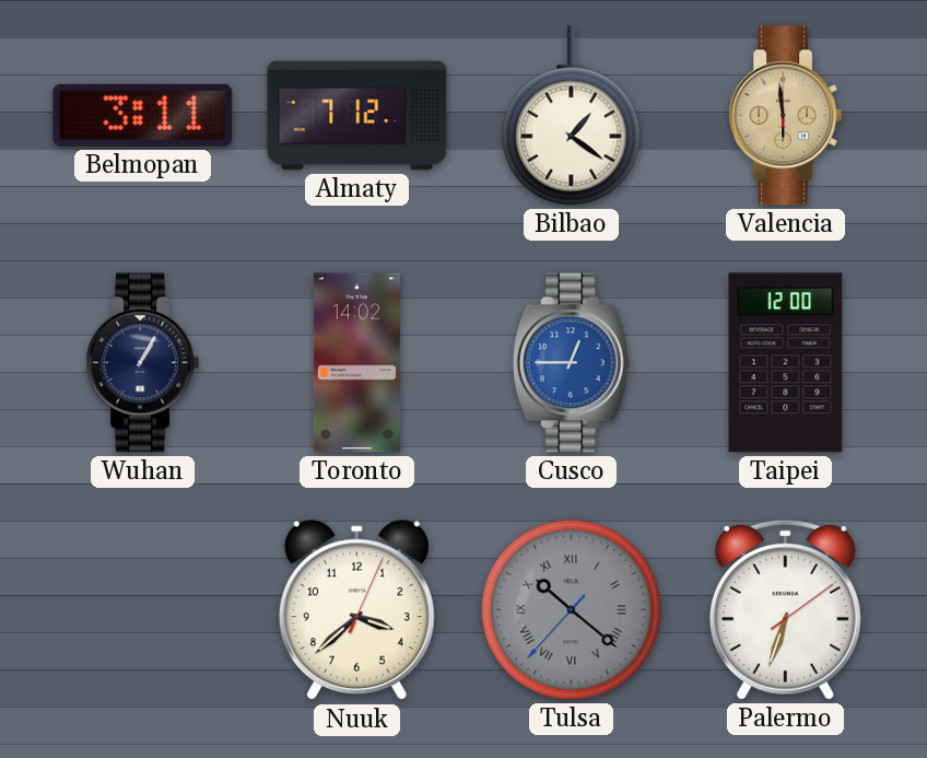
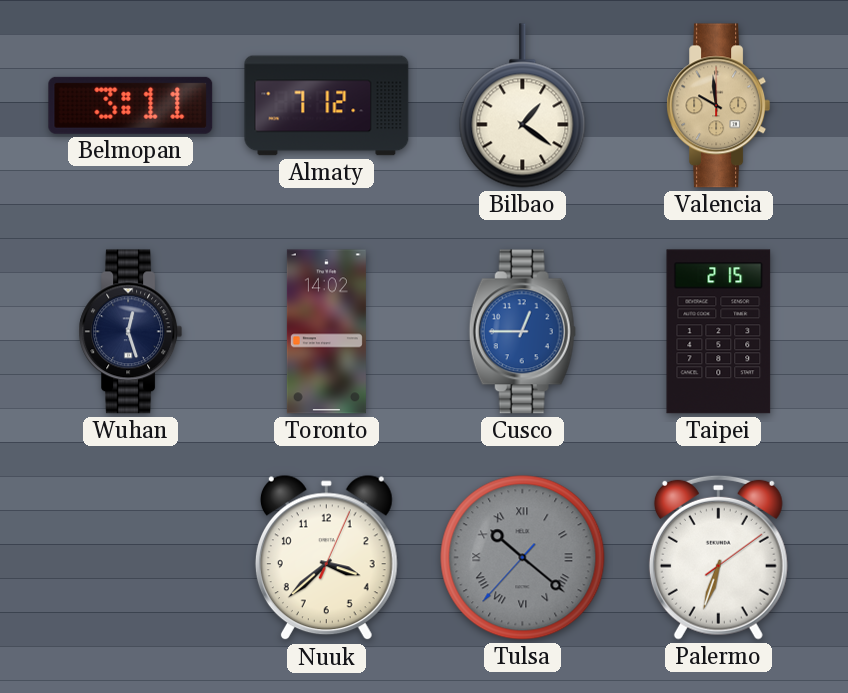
Valencia: 5:59 -> 9:59 (719, 106)
Wuhan: 1:05 -> 12:27 (131, 332)
Taipei: 12:00 -> 2:15 (719, 332)
